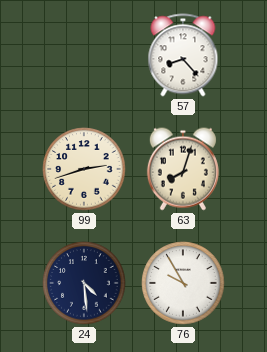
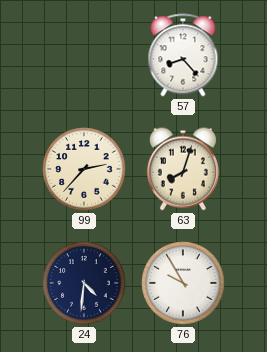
99: 2:42 -> 2:37 (84, 169)
24: 4:29 -> 4:31 (84, 283)
